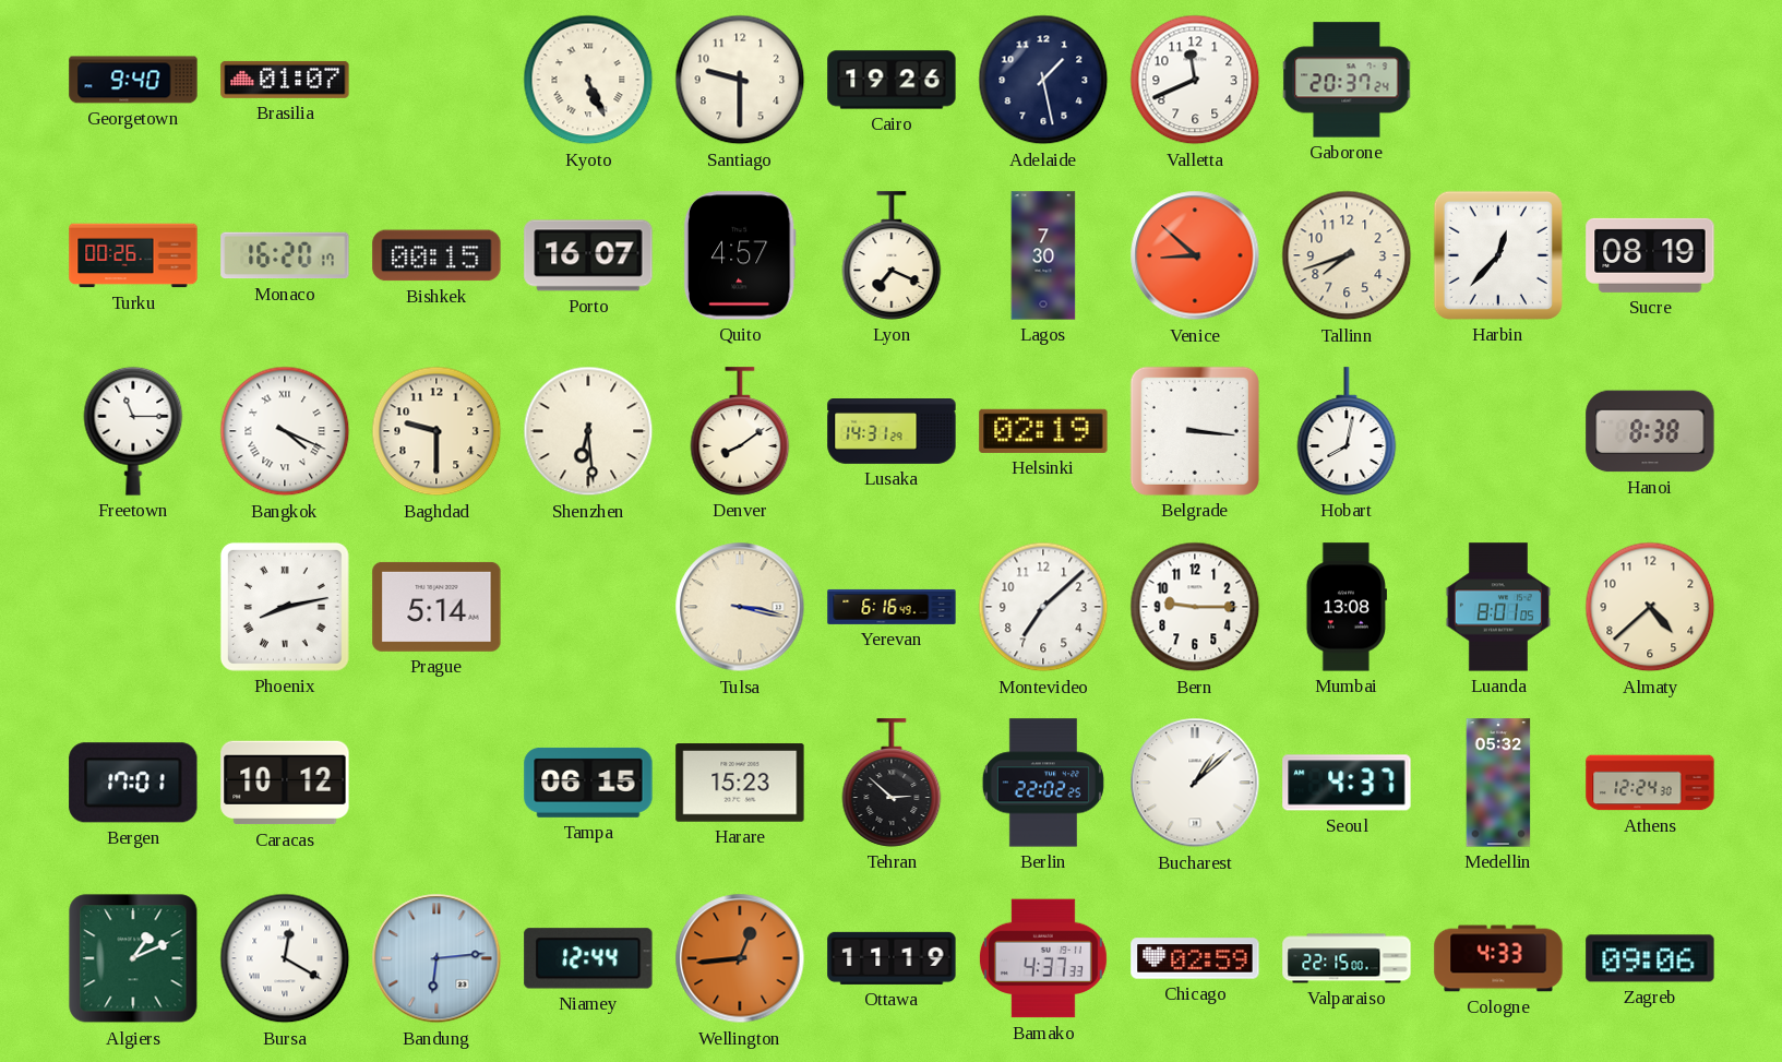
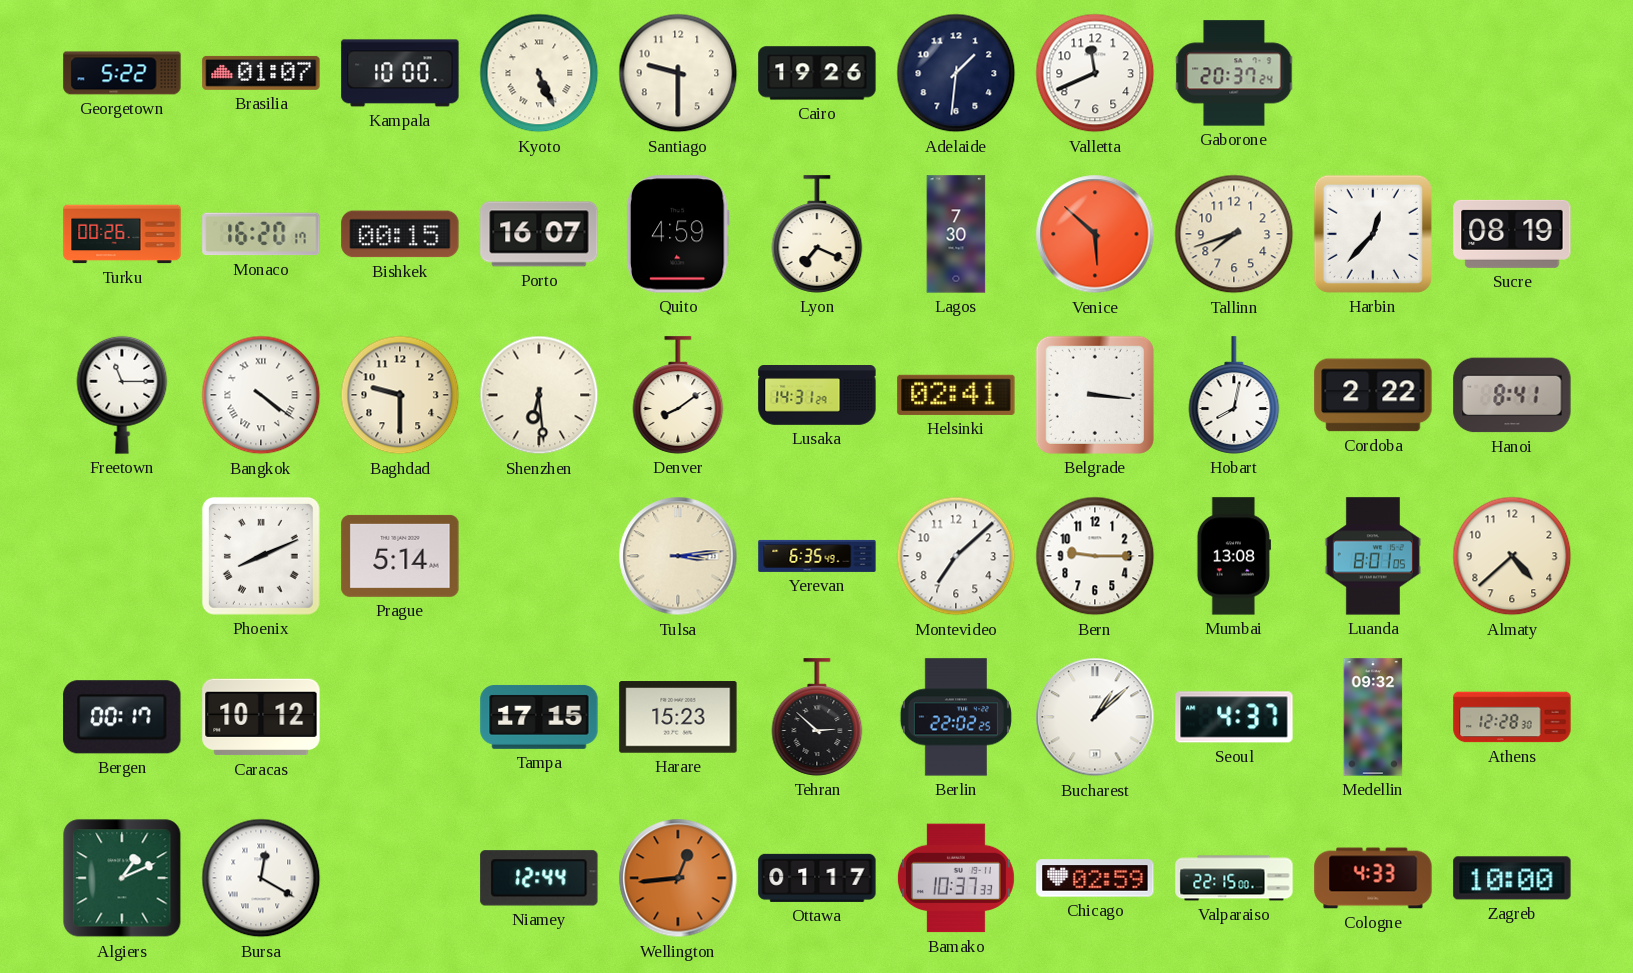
Georgetown: 9:40 -> 5:22 (122, 73)
Kampala: none -> 10:00 (400, 73)
Adelaide: 1:28 -> 1:31 (956, 73)
Quito: 4:57 -> 4:59 (678, 234)
Venice: 8:52 -> 5:52 (1095, 234)
Bangkok: 4:19 -> 4:21 (261, 395)
Helsinki: 02:19 -> 02:41 (956, 395)
Cordoba: none -> 2:22 (1373, 395)
Hanoi: 8:38 -> 8:41 (1512, 395)
Phoenix: 8:13 -> 8:11 (261, 556)
Tulsa: 3:17 -> 3:14 (678, 556)
Yerevan: 6:16 -> 6:35 (817, 556)
Bergen: 17:01 -> 00:17 (122, 717)
Tampa: 06:15 -> 17:15 (539, 717)
Medellin: 05:32 -> 09:32 (1373, 717)
Athens: 12:24 -> 12:28 (1512, 717)
Bandung: 6:14 -> none (436, 958)
Ottawa: 11:19 -> 01:17 (817, 878)
Bamako: 4:37 -> 10:37 (956, 878)
Zagreb: 09:06 -> 10:00 (1512, 878)
